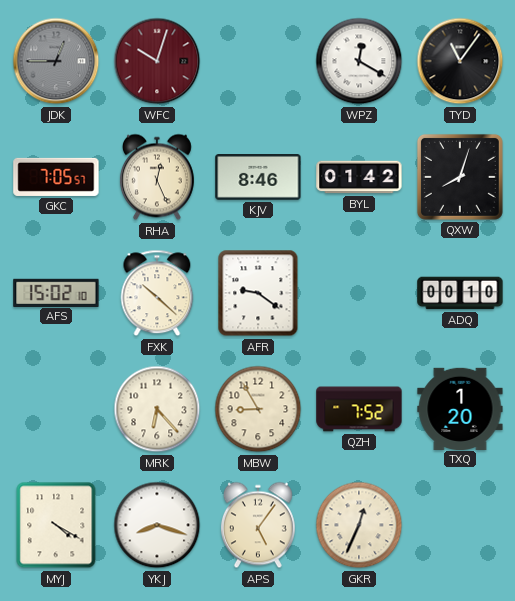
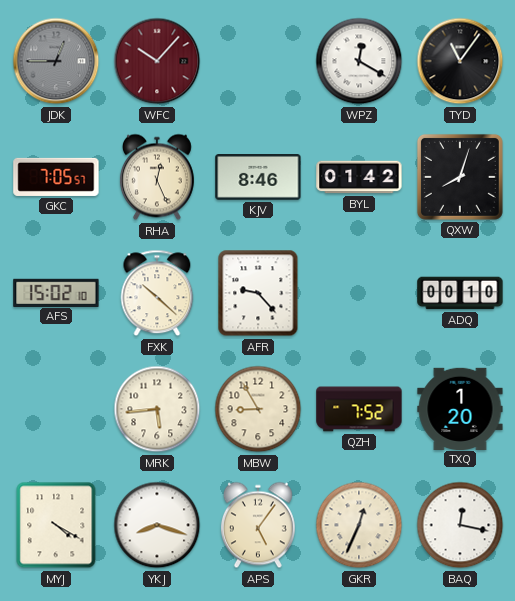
WFC: 10:03 -> 10:07 (157, 61)
AFR: 9:21 -> 9:23 (258, 293)
MRK: 6:23 -> 5:44 (157, 409)
BAQ: none -> 12:17 (460, 525)
